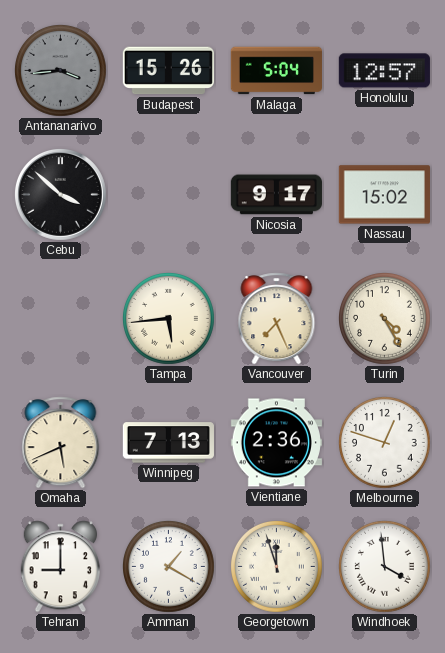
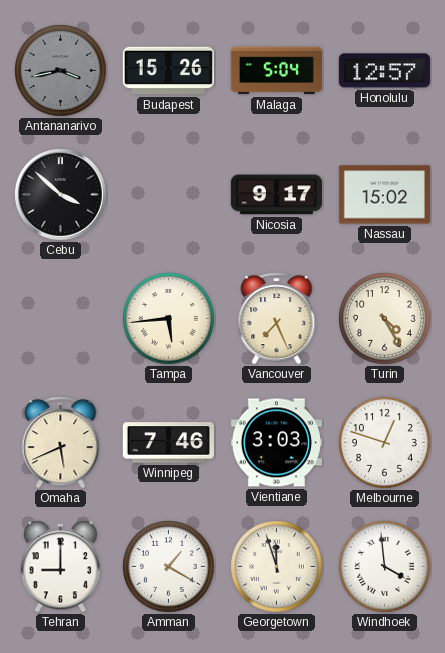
Antananarivo: 3:44 -> 3:43 (61, 71)
Winnipeg: 7:13 -> 7:46 (168, 443)
Vientiane: 2:36 -> 3:03 (276, 443)
